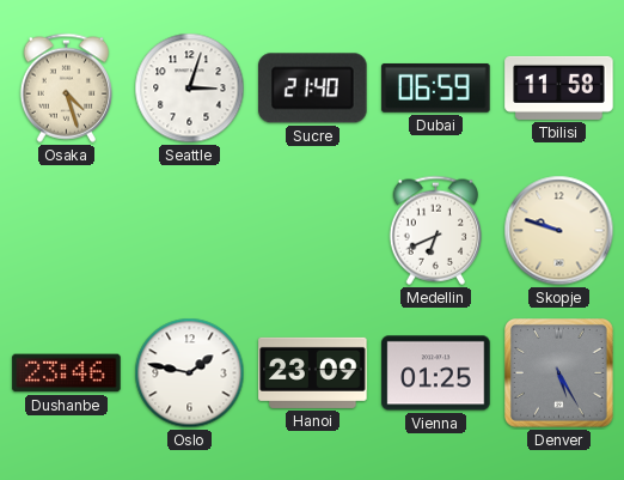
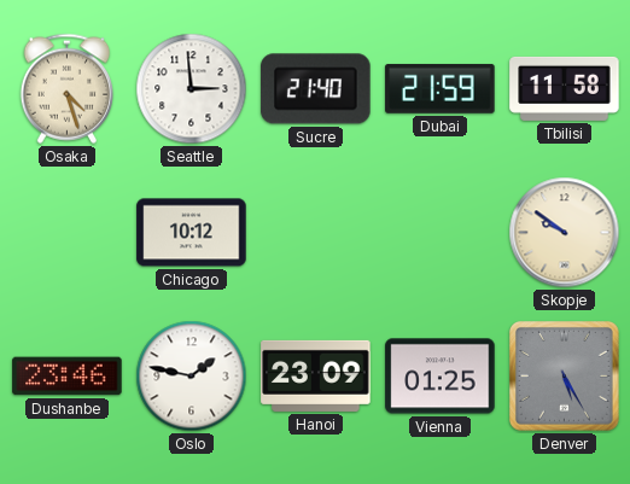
Seattle: 3:03 -> 2:59 (192, 89)
Dubai: 06:59 -> 21:59 (441, 88)
Chicago: none -> 10:12 (192, 233)
Medellin: 6:41 -> none (435, 230)
Skopje: 9:48 -> 9:51 (565, 233)
